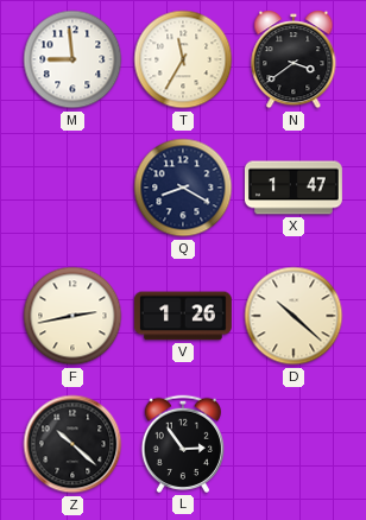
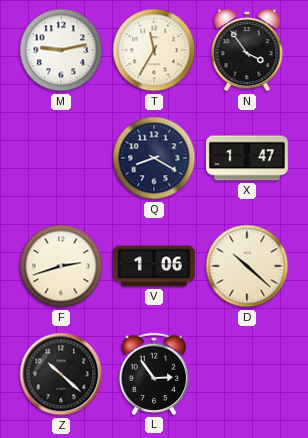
M: 8:59 -> 9:13 (61, 50)
N: 3:39 -> 3:54 (247, 50)
F: 2:43 -> 2:42 (61, 266)
V: 1:26 -> 1:06 (154, 266)
